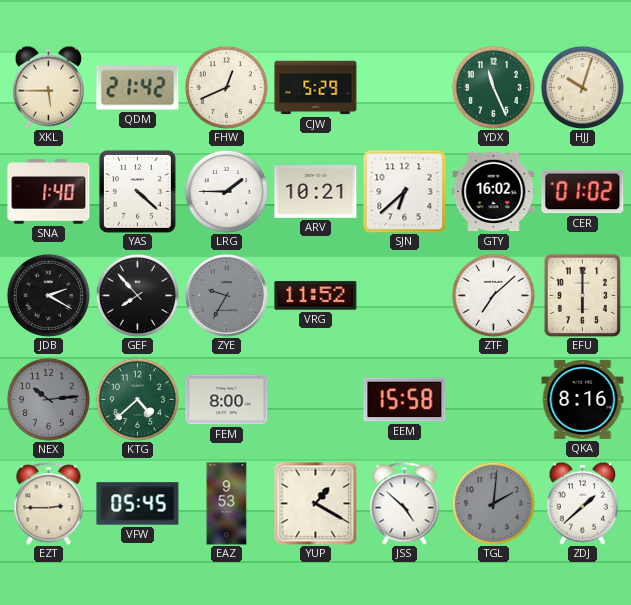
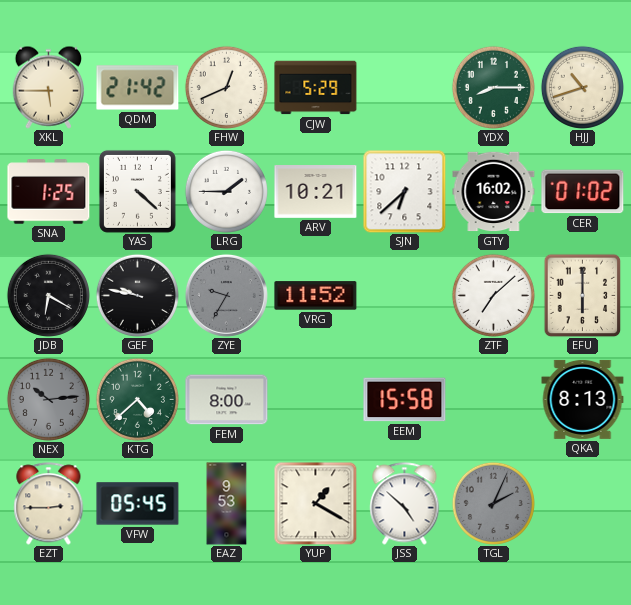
YDX: 11:26 -> 8:15 (493, 87)
HJJ: 10:03 -> 10:42 (582, 87)
SNA: 1:40 -> 1:25 (49, 192)
JDB: 2:20 -> 6:20 (48, 295)
GEF: 7:53 -> 9:47 (137, 295)
QKA: 8:16 -> 8:13 (583, 399)
TGL: 2:01 -> 2:04 (493, 503)
ZDJ: 1:38 -> none (582, 503)
